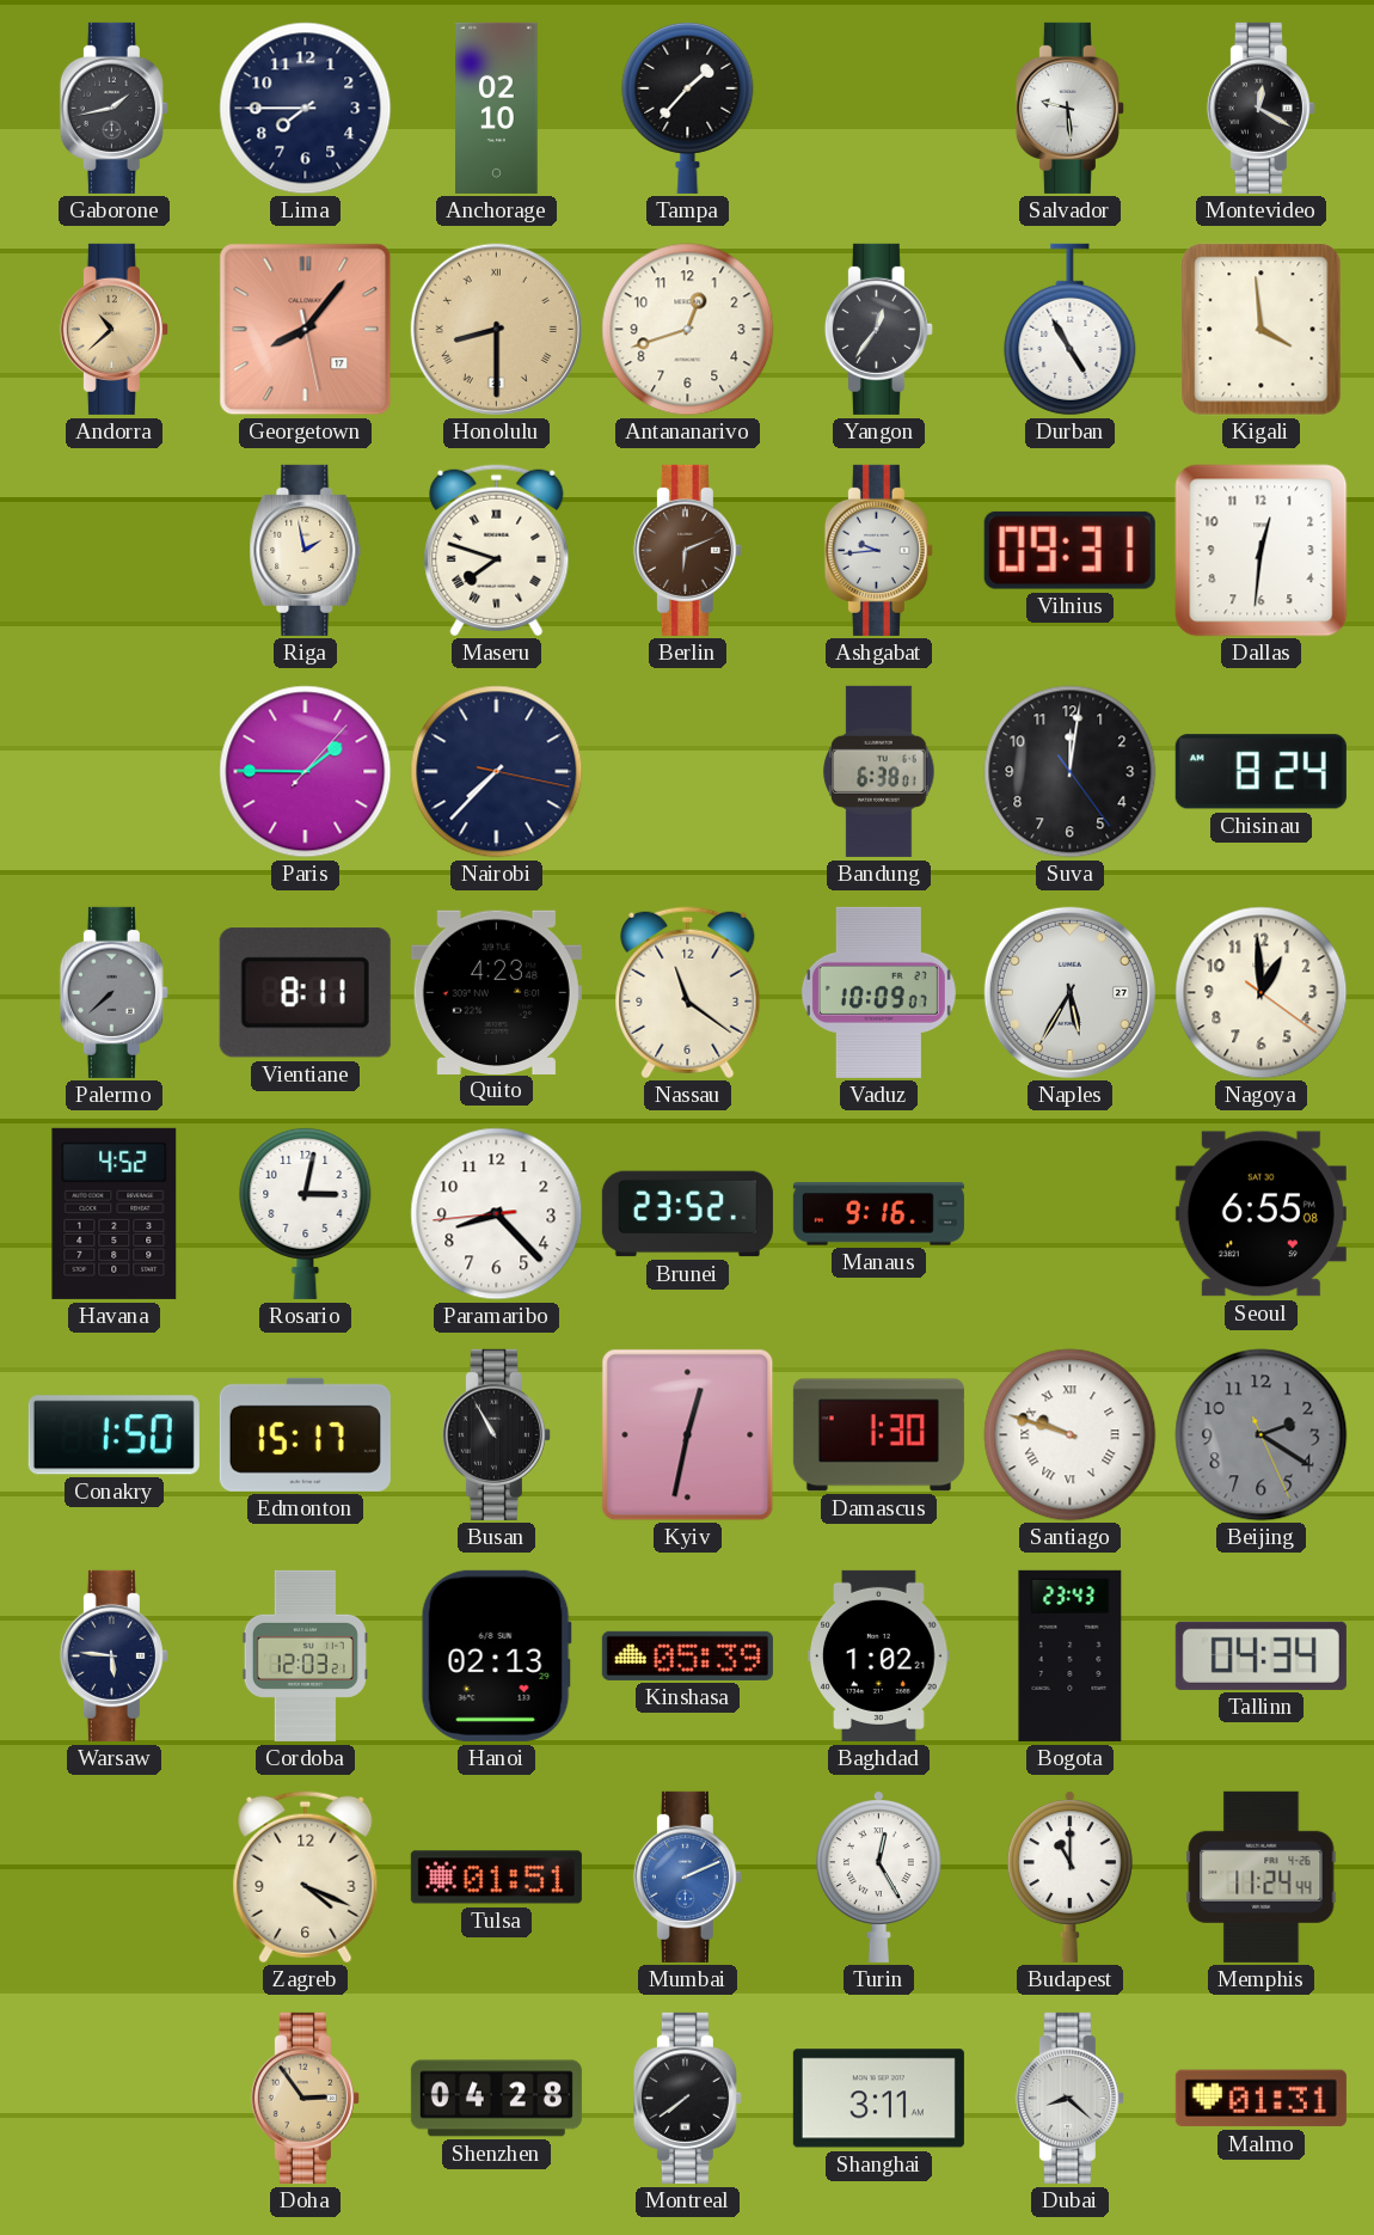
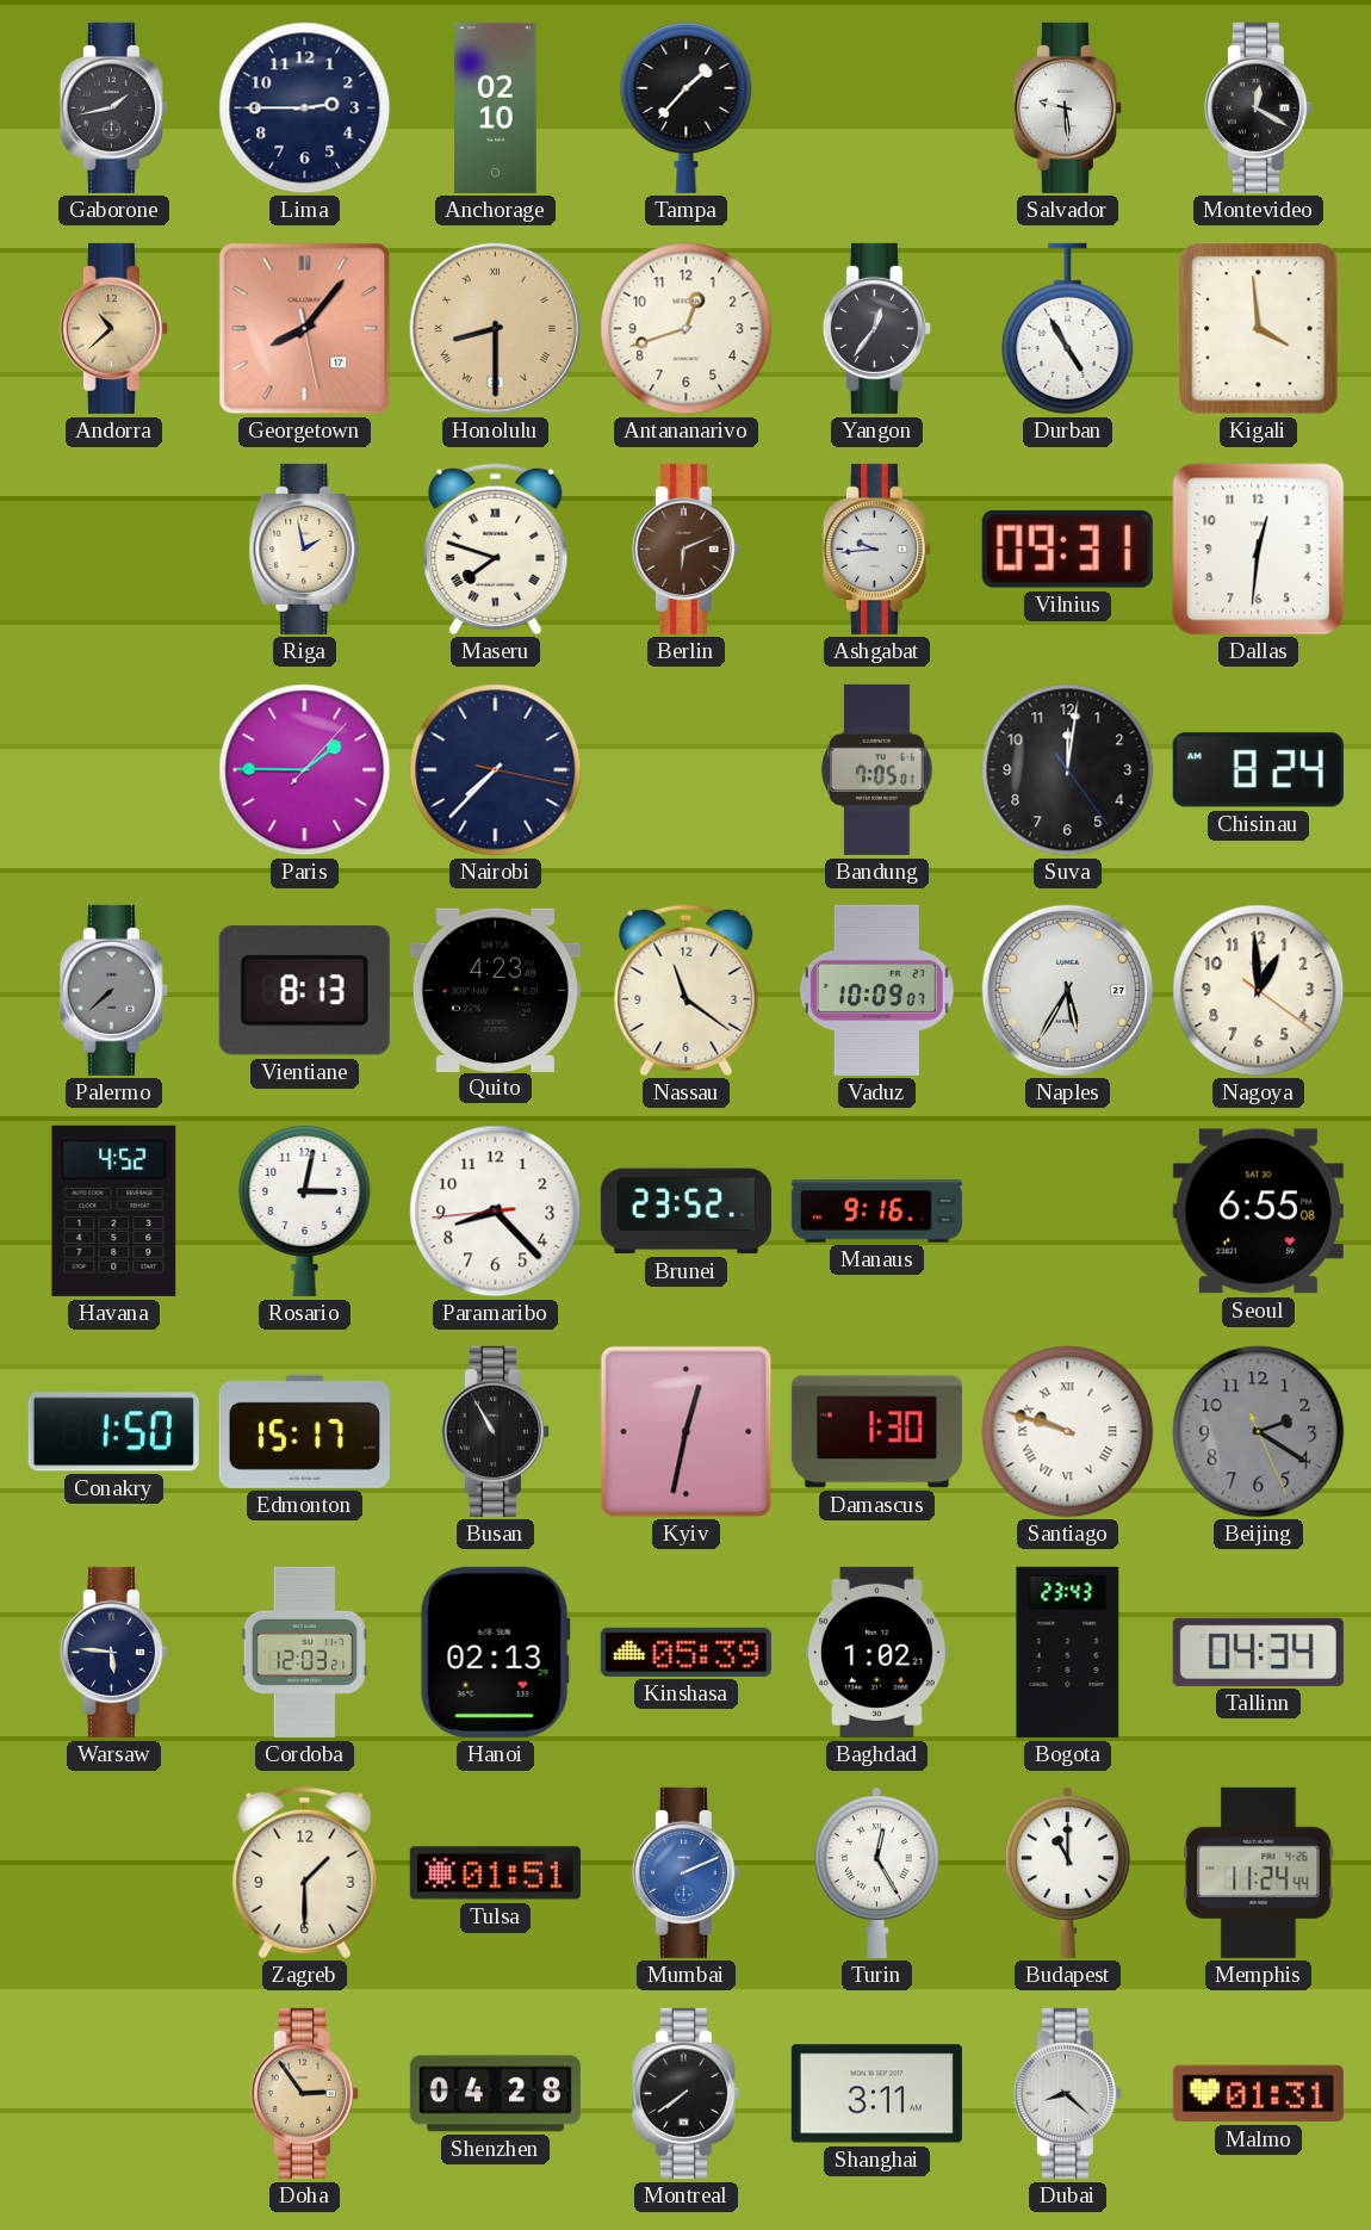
Lima: 7:45 -> 2:45 (305, 109)
Bandung: 6:38 -> 7:05 (877, 769)
Vientiane: 8:11 -> 8:13 (304, 991)
Zagreb: 4:19 -> 1:30 (305, 1873)
